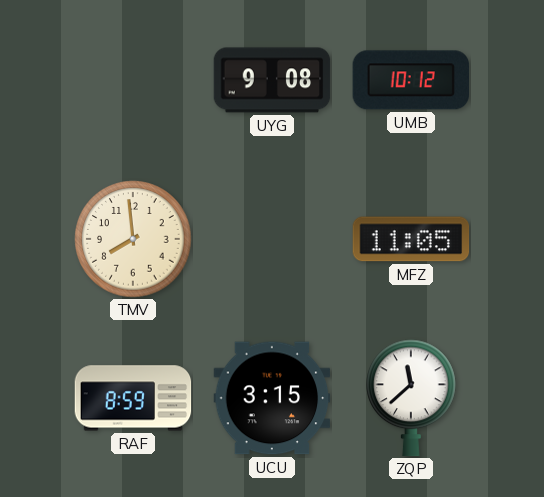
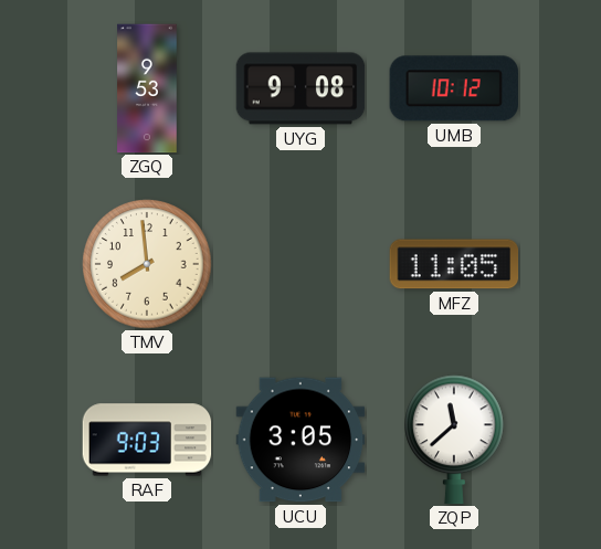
ZGQ: none -> 9:53 (147, 88)
RAF: 8:59 -> 9:03 (147, 440)
UCU: 3:15 -> 3:05 (300, 440)
